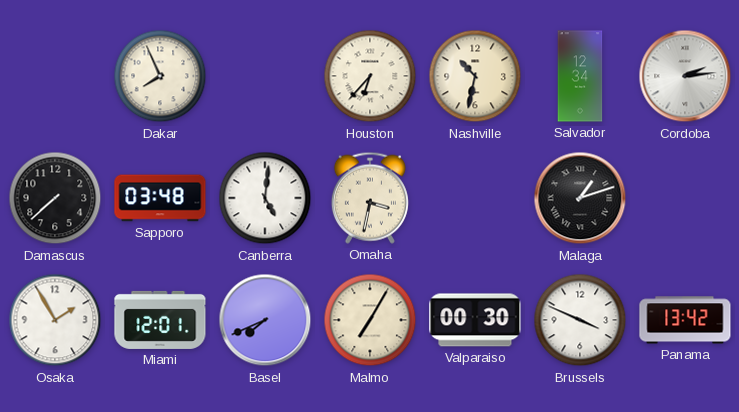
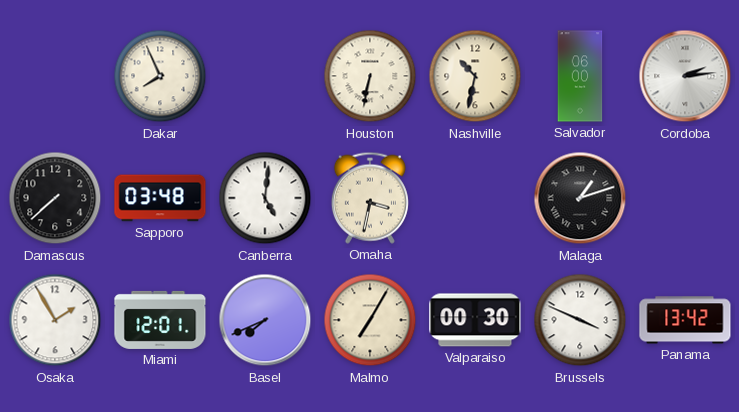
Houston: 6:37 -> 6:32 (370, 76)
Salvador: 12:34 -> 06:00 (580, 76)
